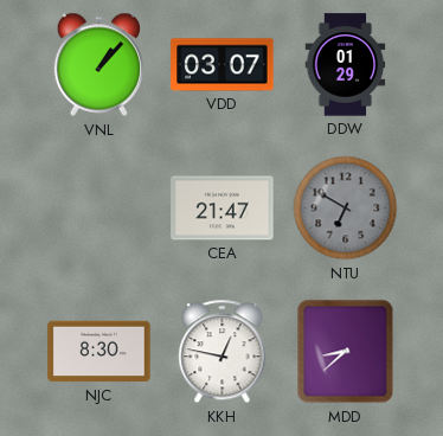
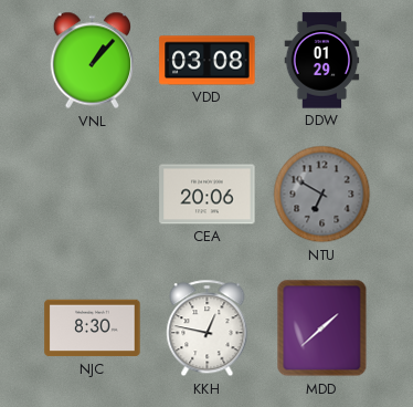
VDD: 03:07 -> 03:08 (208, 61)
CEA: 21:47 -> 20:06 (208, 195)
MDD: 8:38 -> 1:38 (322, 328)
